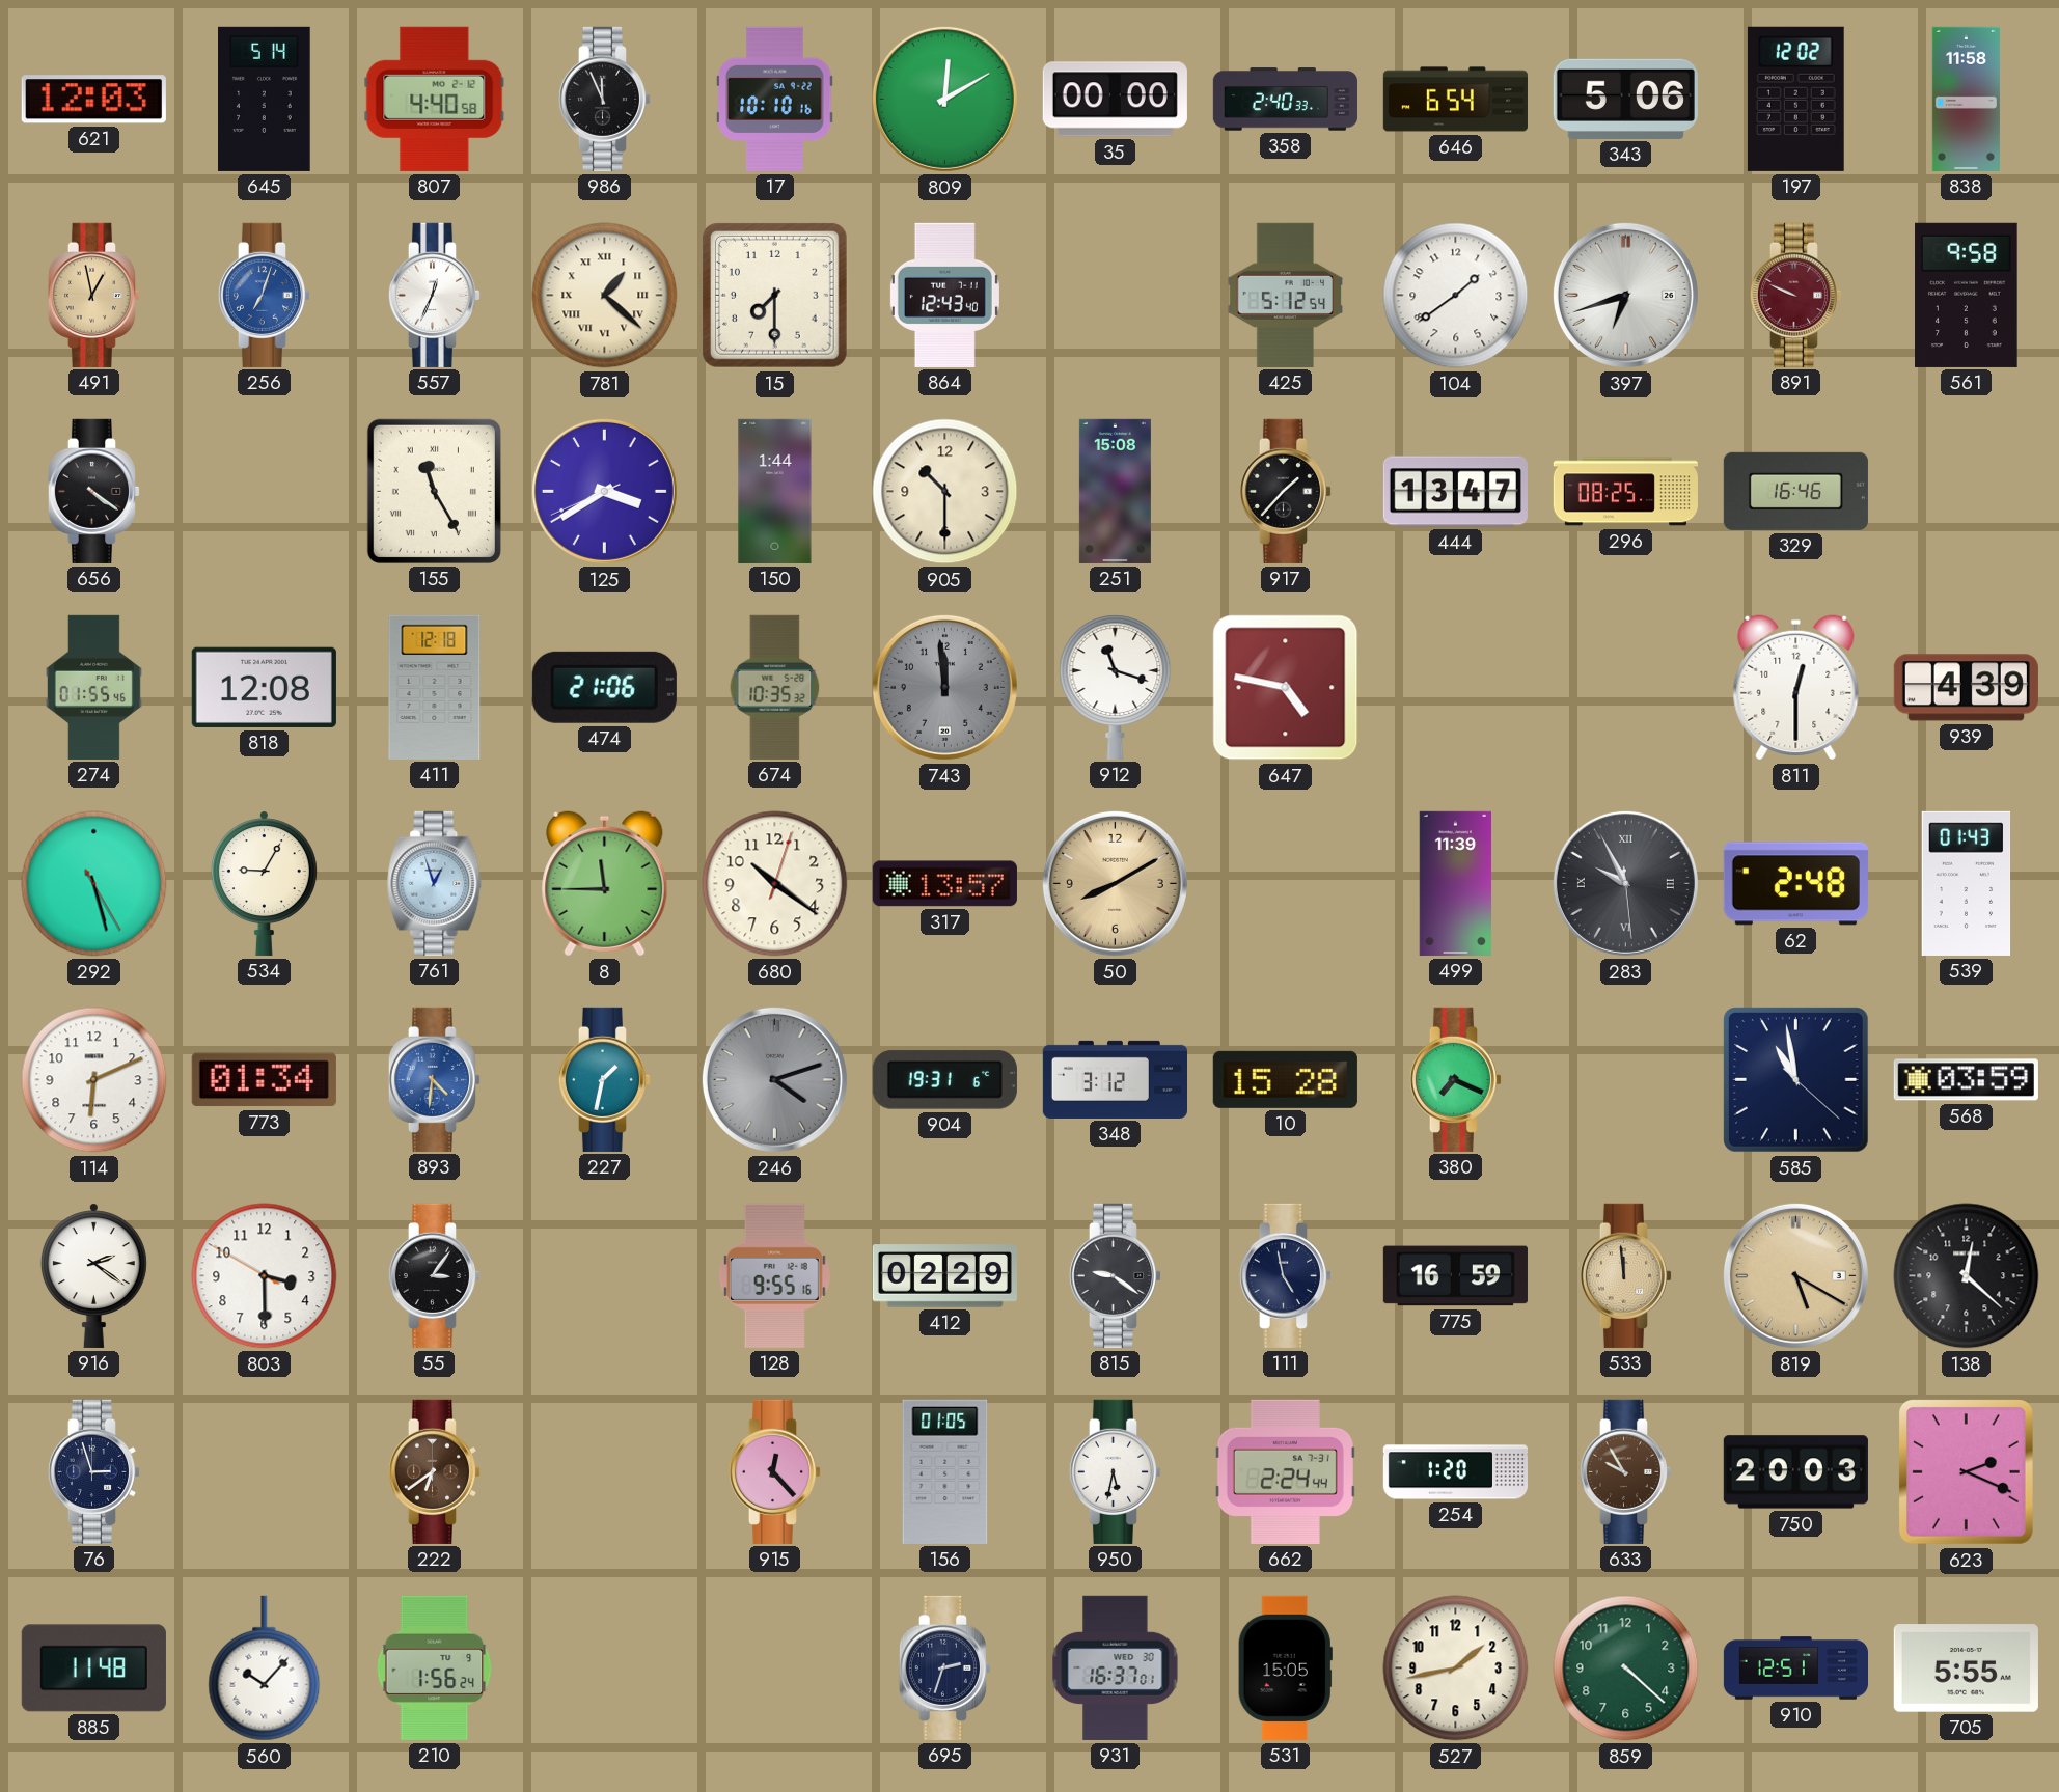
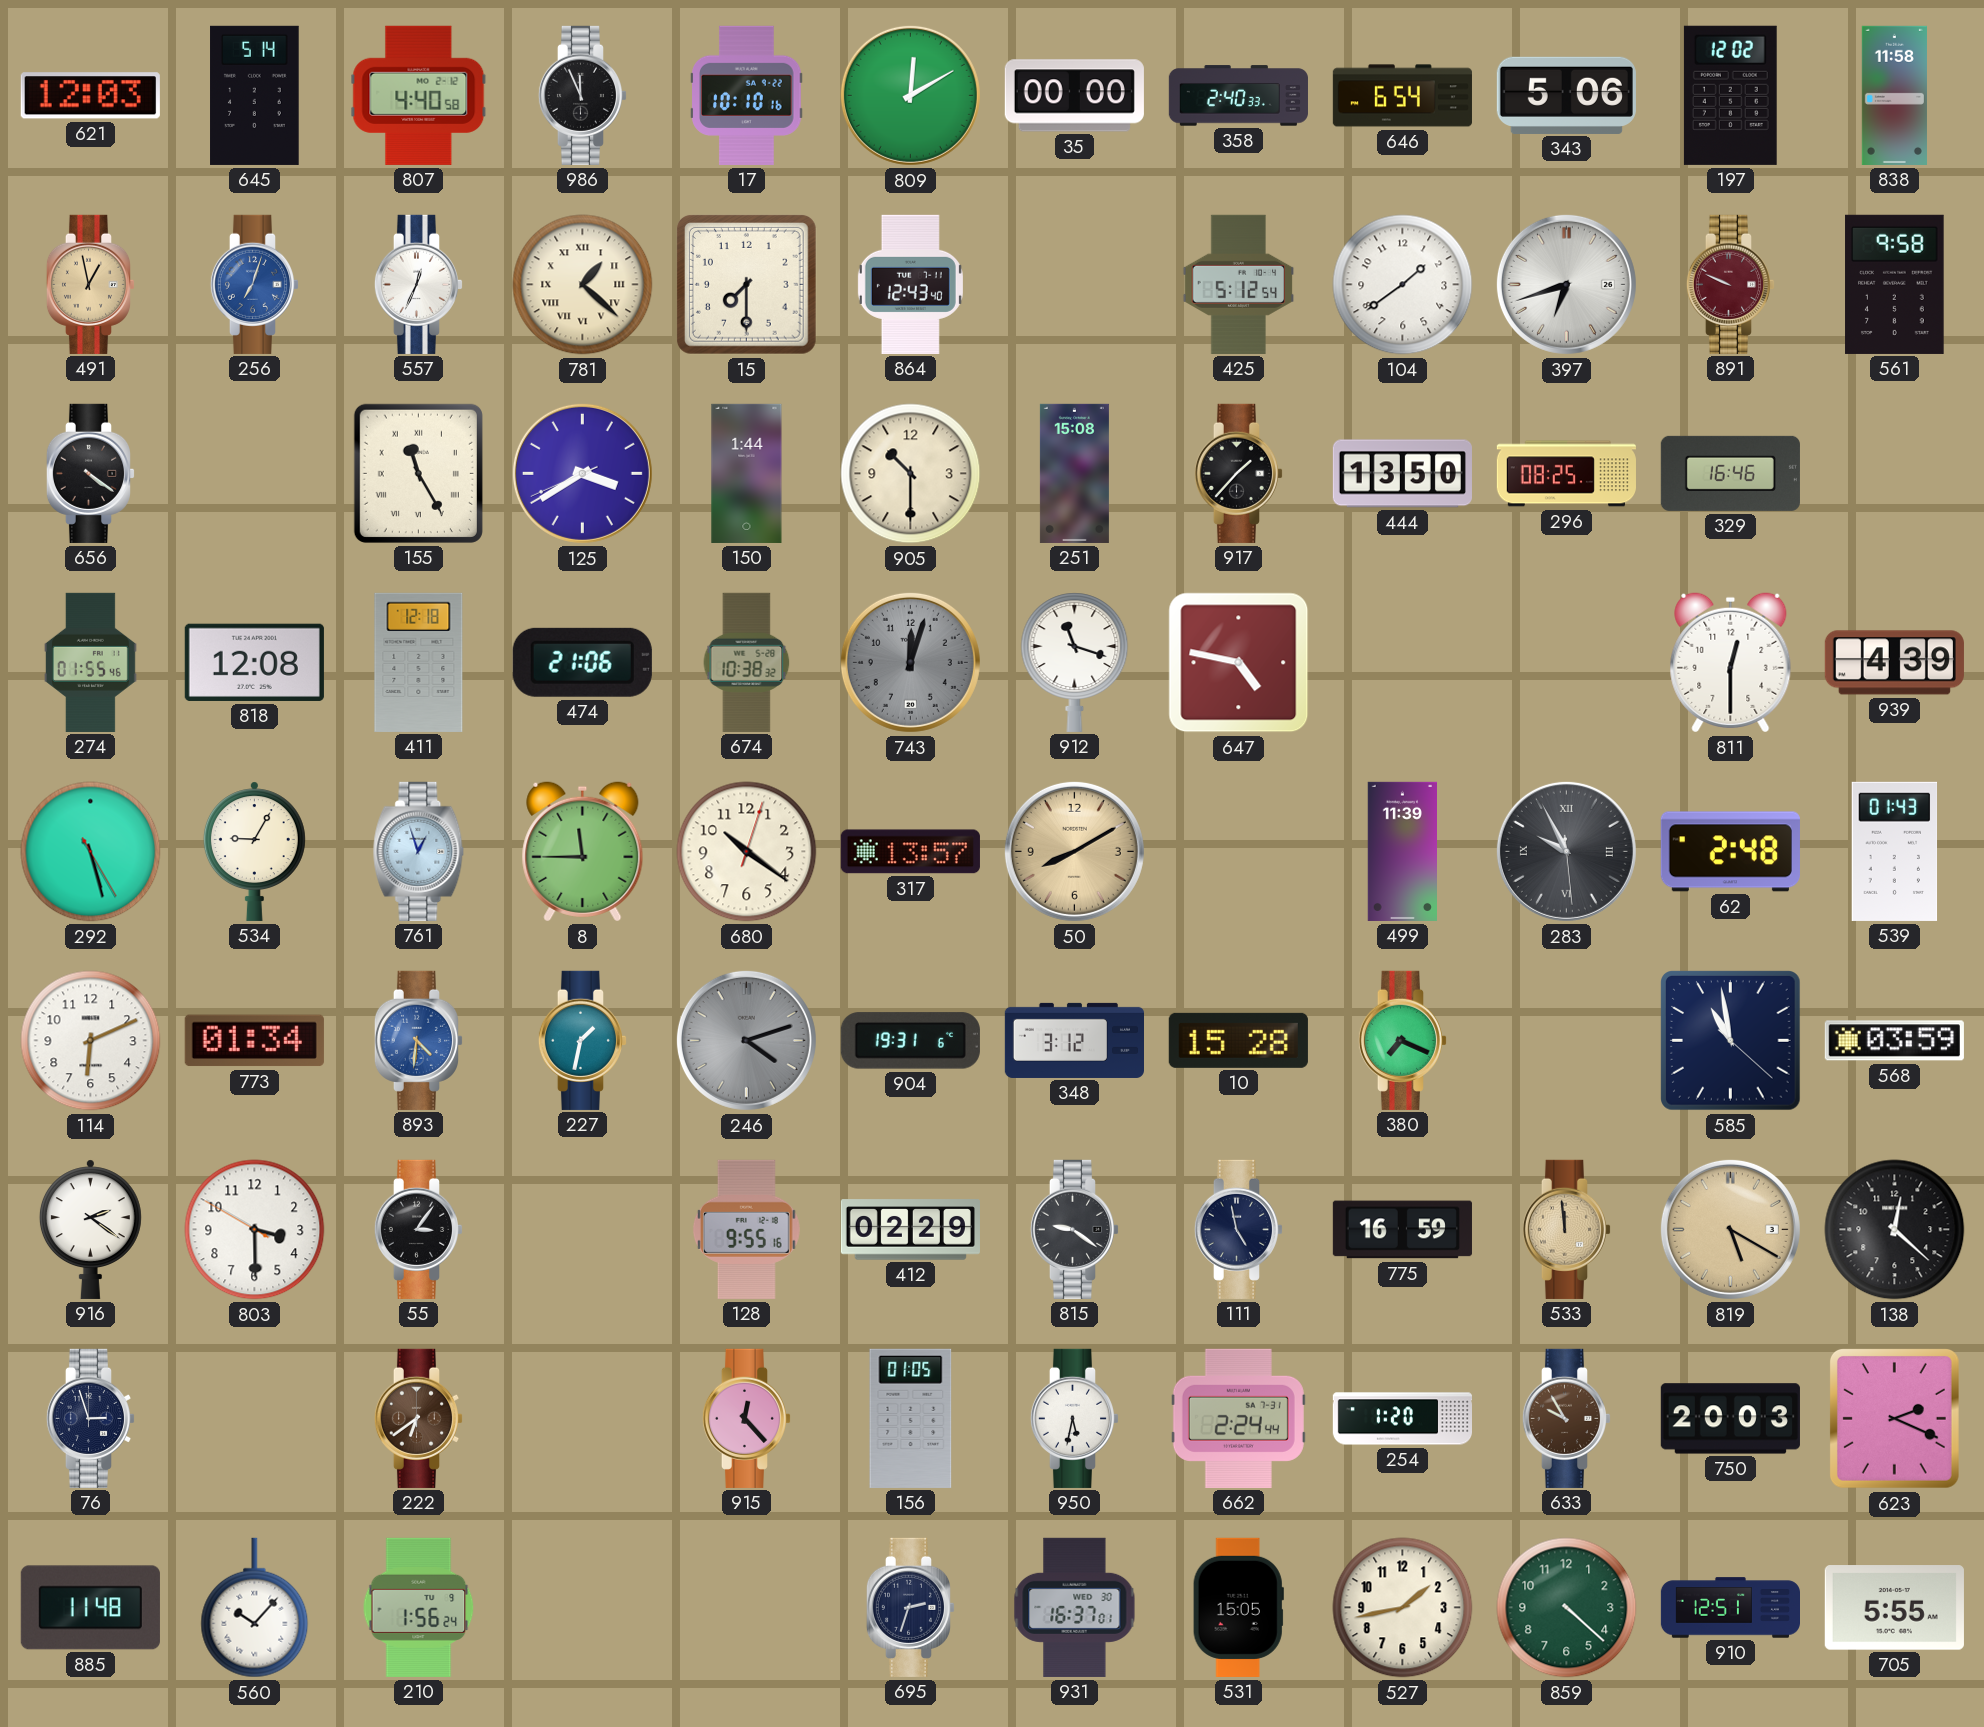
444: 13:47 -> 13:50 (1402, 474)
674: 10:35 -> 10:38 (747, 662)
743: 11:59 -> 12:03 (910, 662)
